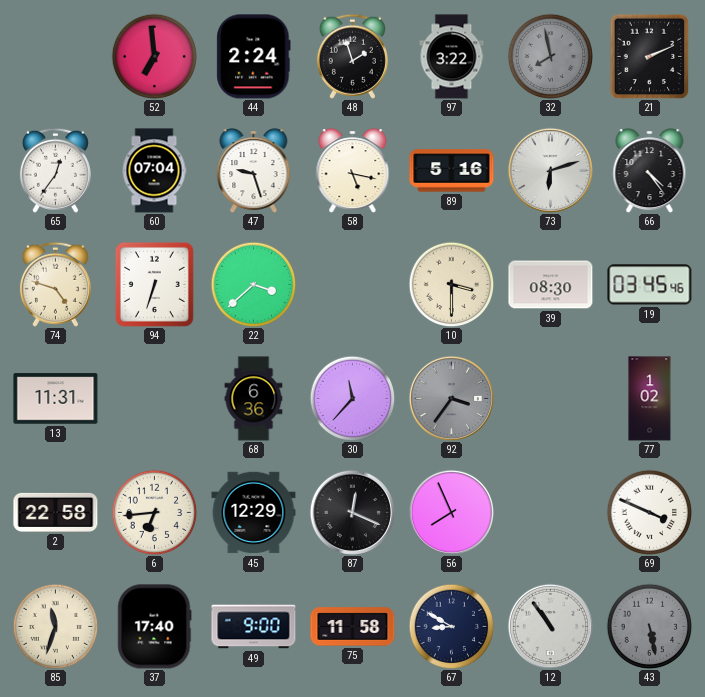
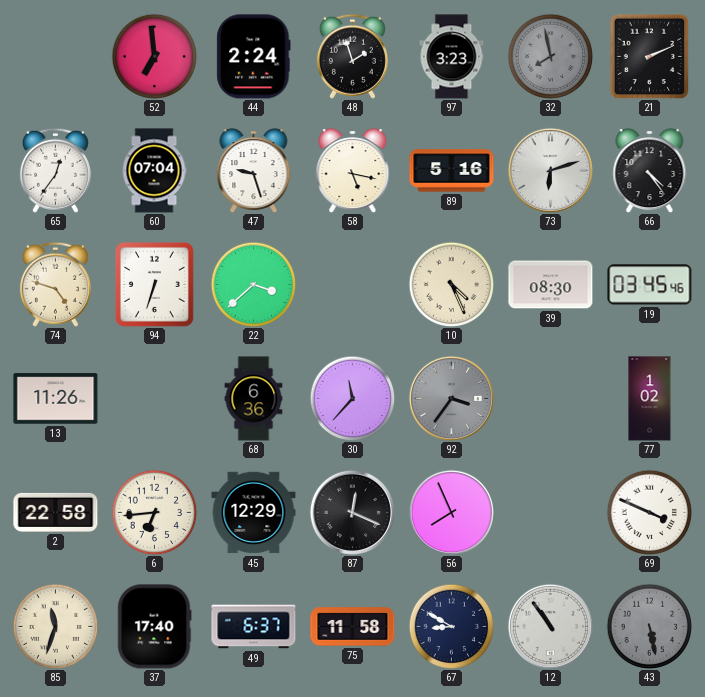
97: 3:22 -> 3:23 (452, 57)
10: 3:30 -> 4:26 (451, 284)
13: 11:31 -> 11:26 (56, 399)
49: 9:00 -> 6:37 (254, 627)
